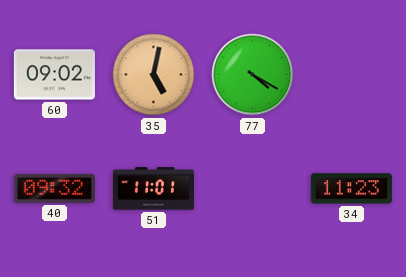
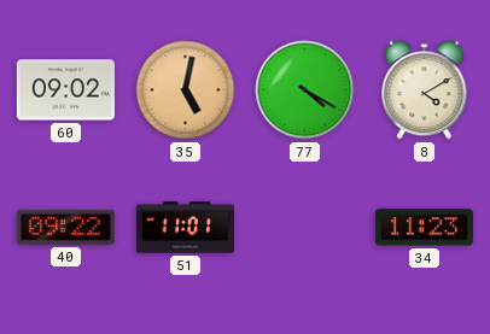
8: none -> 4:10 (425, 90)
40: 09:32 -> 09:22 (65, 227)
